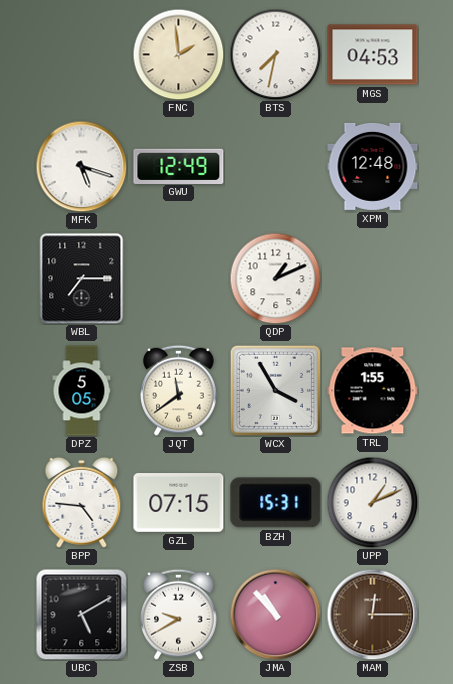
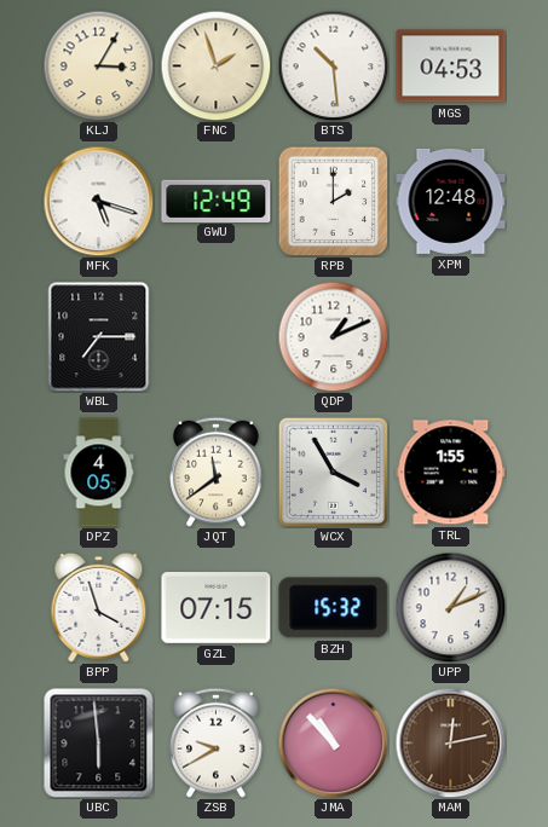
KLJ: none -> 3:05 (98, 65)
FNC: 1:59 -> 1:57 (215, 65)
BTS: 7:32 -> 10:29 (333, 65)
RPB: none -> 2:00 (333, 201)
DPZ: 5:05 -> 4:05 (99, 473)
BPP: 4:46 -> 3:57 (99, 607)
BZH: 15:31 -> 15:32 (334, 608)
UBC: 5:10 -> 5:59 (98, 742)
MAM: 12:15 -> 12:13 (450, 742)
